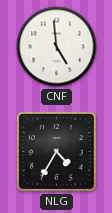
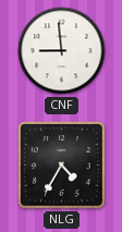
CNF: 4:59 -> 8:59 (62, 51)
